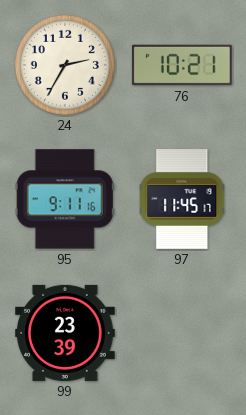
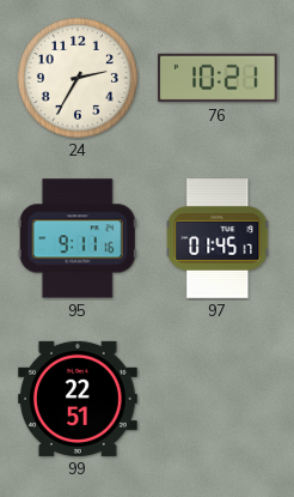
97: 11:45 -> 01:45 (219, 240)
99: 23:39 -> 22:51 (79, 399)
